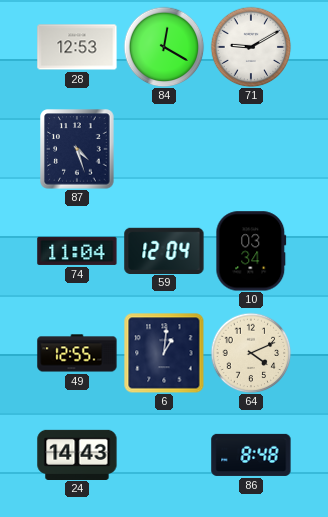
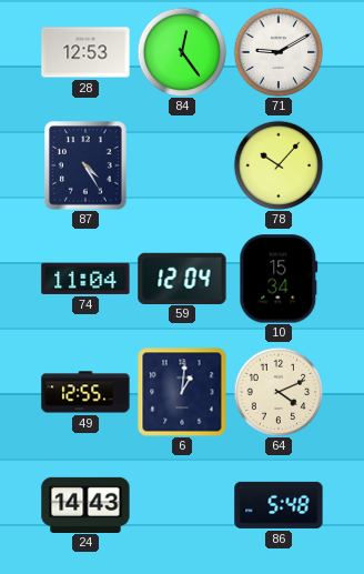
84: 12:20 -> 12:24 (182, 52)
87: 4:27 -> 4:25 (85, 165)
78: none -> 10:07 (279, 165)
10: 03:34 -> 15:34 (279, 279)
86: 8:48 -> 5:48 (279, 505)
